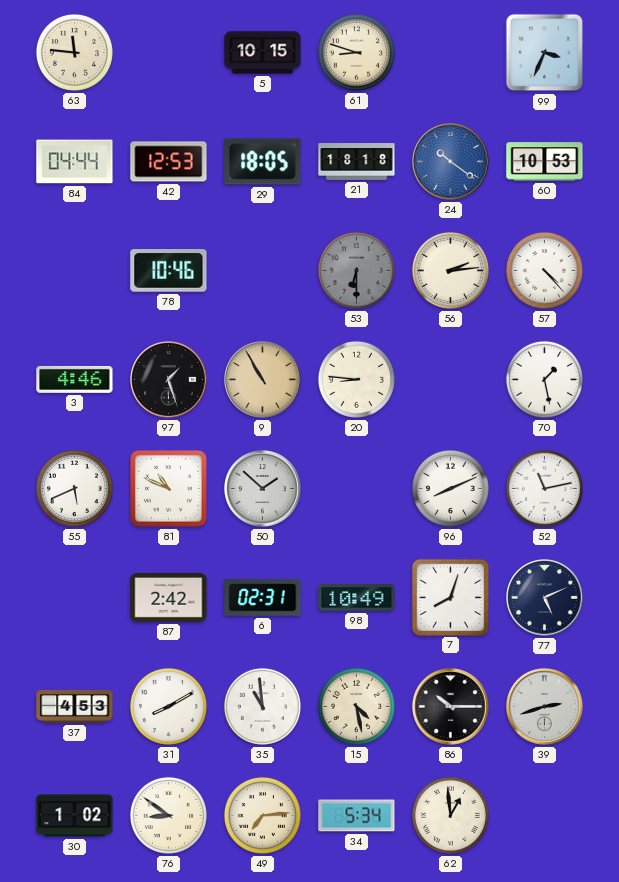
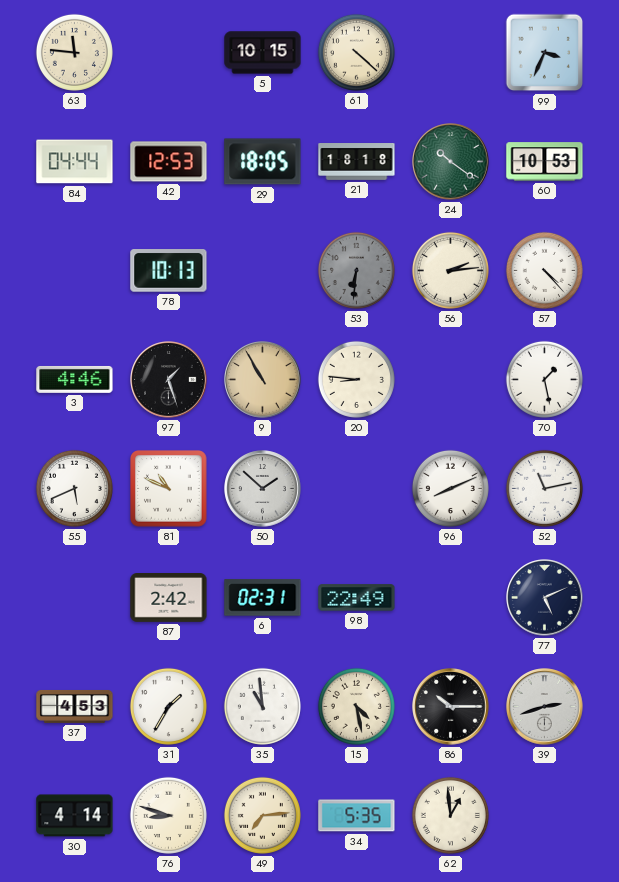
61: 8:48 -> 4:22 (356, 52)
24 dial: blue -> green (451, 162)
78: 10:46 -> 10:13 (169, 271)
53: 6:30 -> 6:31 (356, 270)
98: 10:49 -> 22:49 (357, 598)
7: 8:03 -> none (450, 597)
31: 8:10 -> 1:35 (168, 706)
30: 1:02 -> 4:14 (75, 816)
76: 8:51 -> 8:48 (168, 815)
34: 5:34 -> 5:35 (357, 816)
